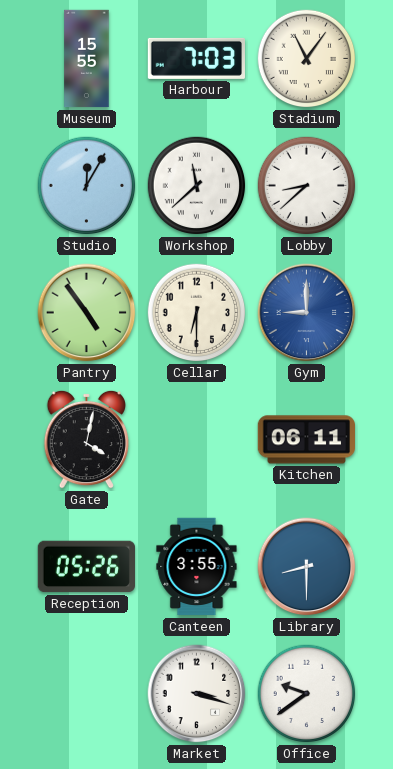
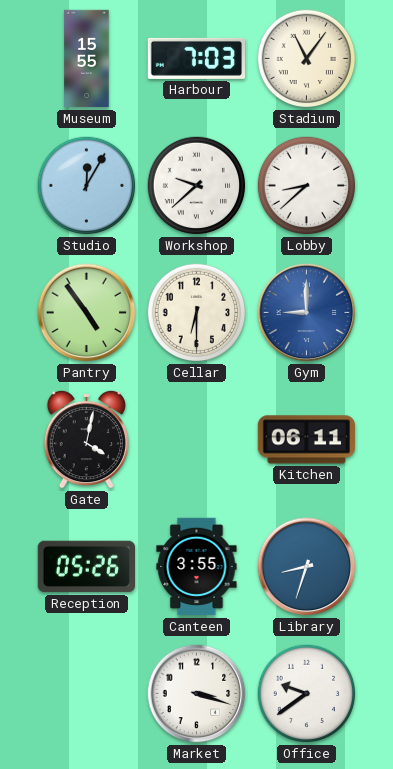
Workshop: 11:38 -> 9:38 (197, 186)
Library: 8:30 -> 8:33 (307, 567)
